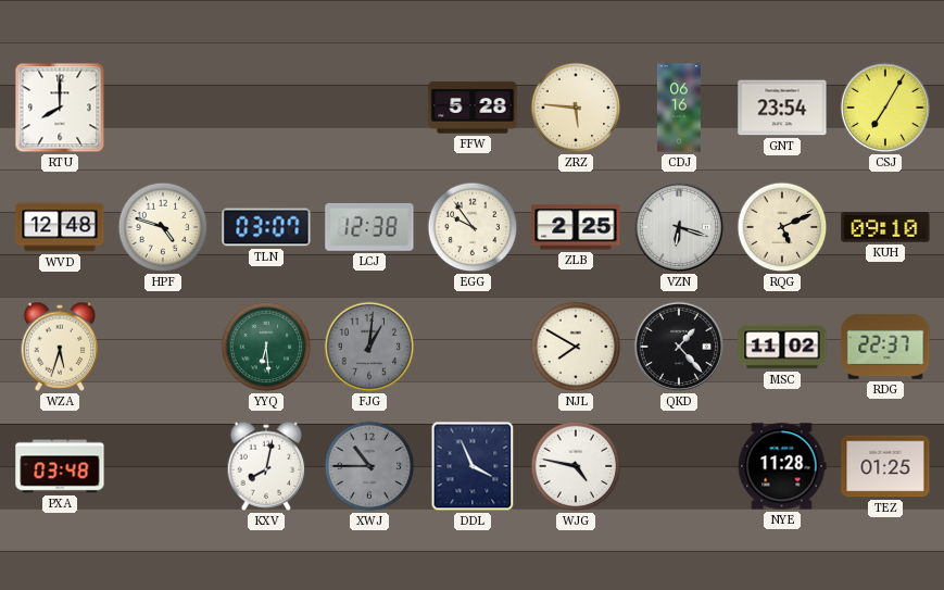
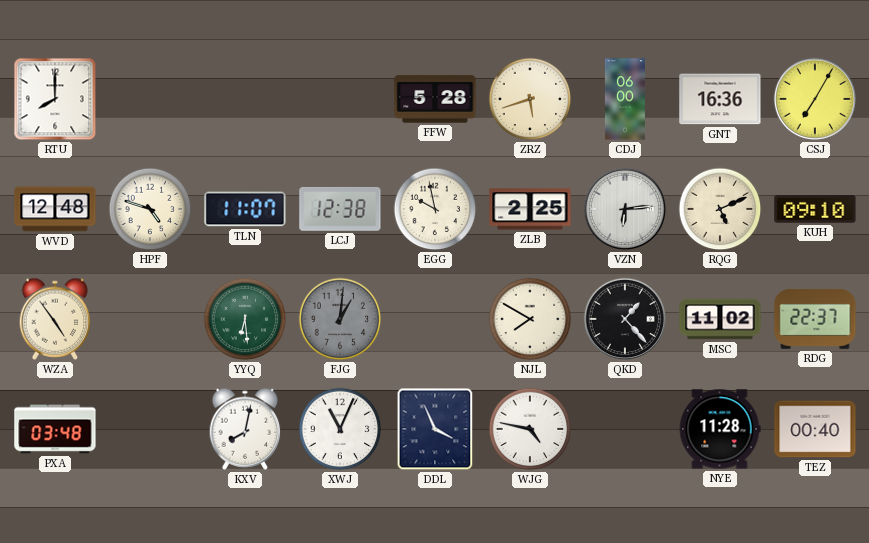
ZRZ: 5:46 -> 5:42 (530, 99)
CDJ: 06:16 -> 06:00 (625, 99)
GNT: 23:54 -> 16:36 (720, 99)
TLN: 03:07 -> 11:07 (245, 209)
EGG: 9:54 -> 9:58 (435, 209)
VZN: 6:18 -> 6:14 (625, 209)
WZA: 5:33 -> 4:54 (55, 319)
XWJ: 10:45 -> 11:04 (340, 429)
XWJ dial: grey -> white (340, 429)
TEZ: 01:25 -> 00:40 (815, 429)
